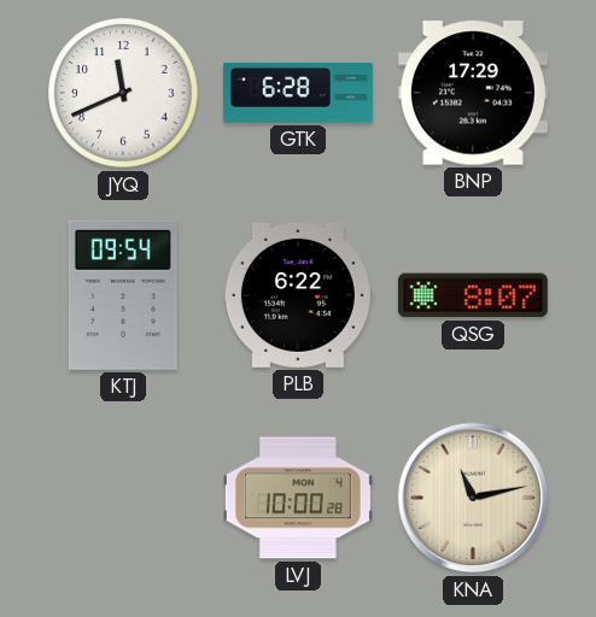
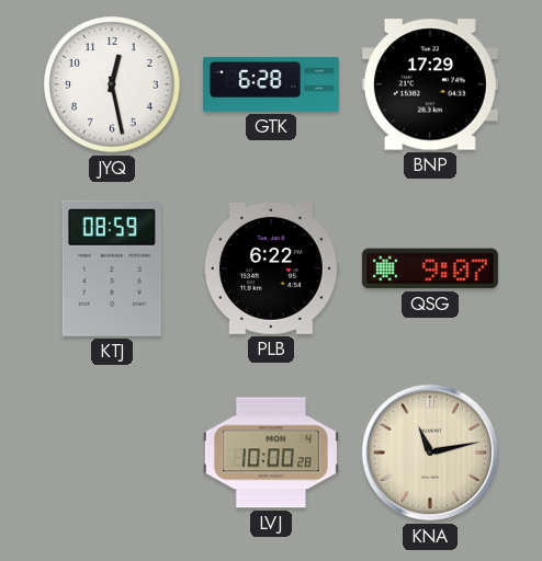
JYQ: 11:41 -> 12:28 (112, 84)
KTJ: 09:54 -> 08:59 (112, 268)
QSG: 8:07 -> 9:07 (430, 268)
